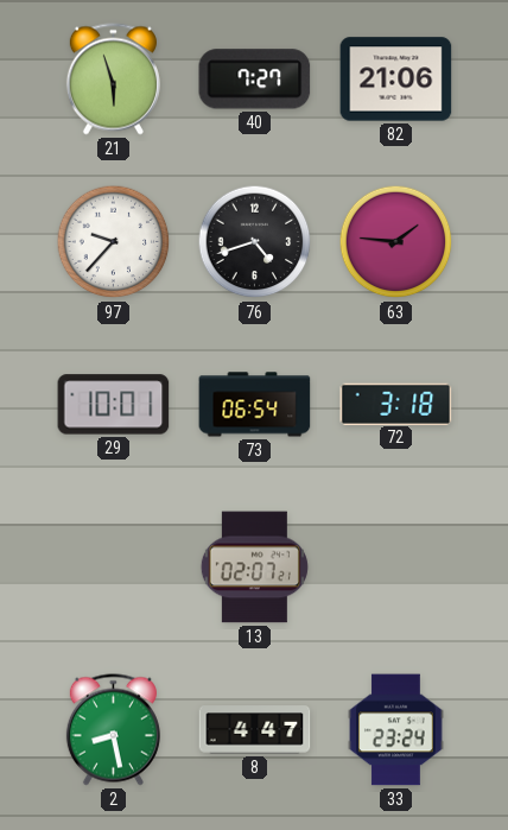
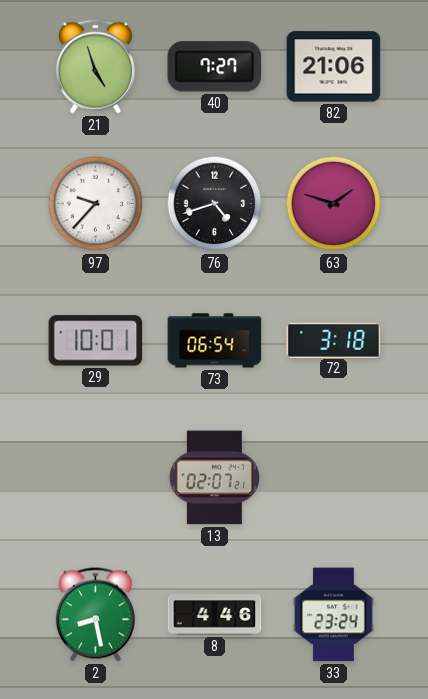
21: 5:57 -> 4:57 (95, 67)
63: 1:46 -> 1:48 (334, 204)
8: 4:47 -> 4:46 (215, 615)
